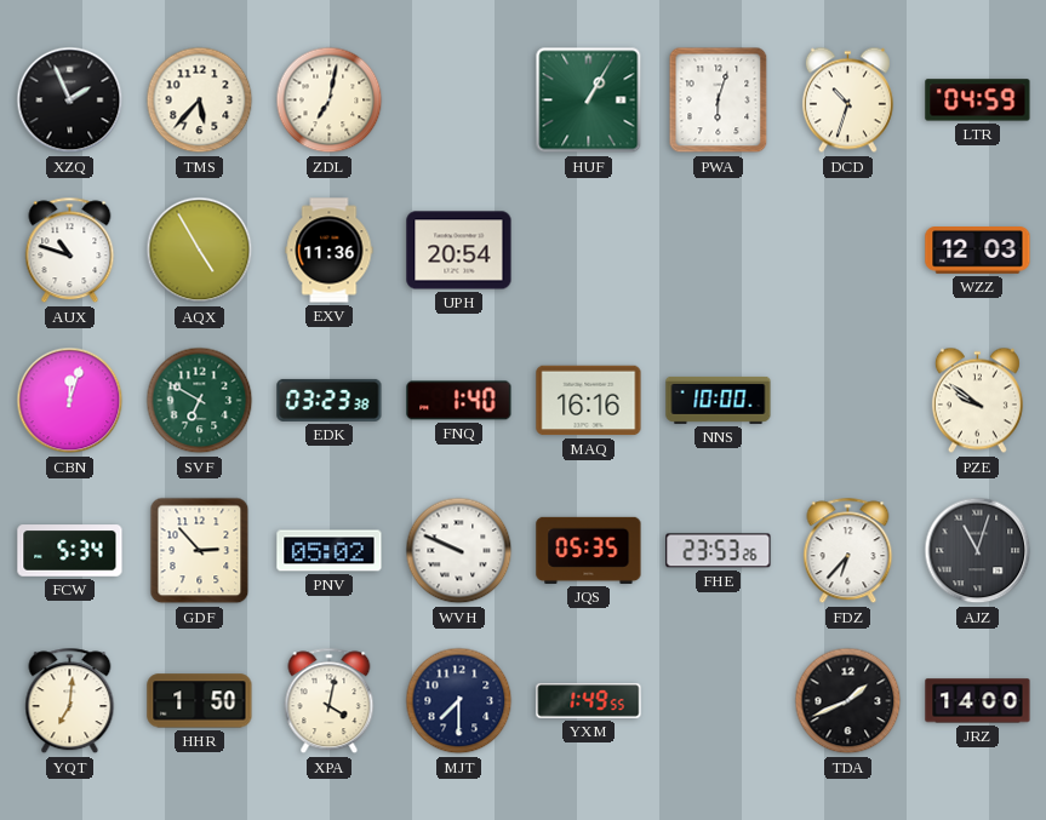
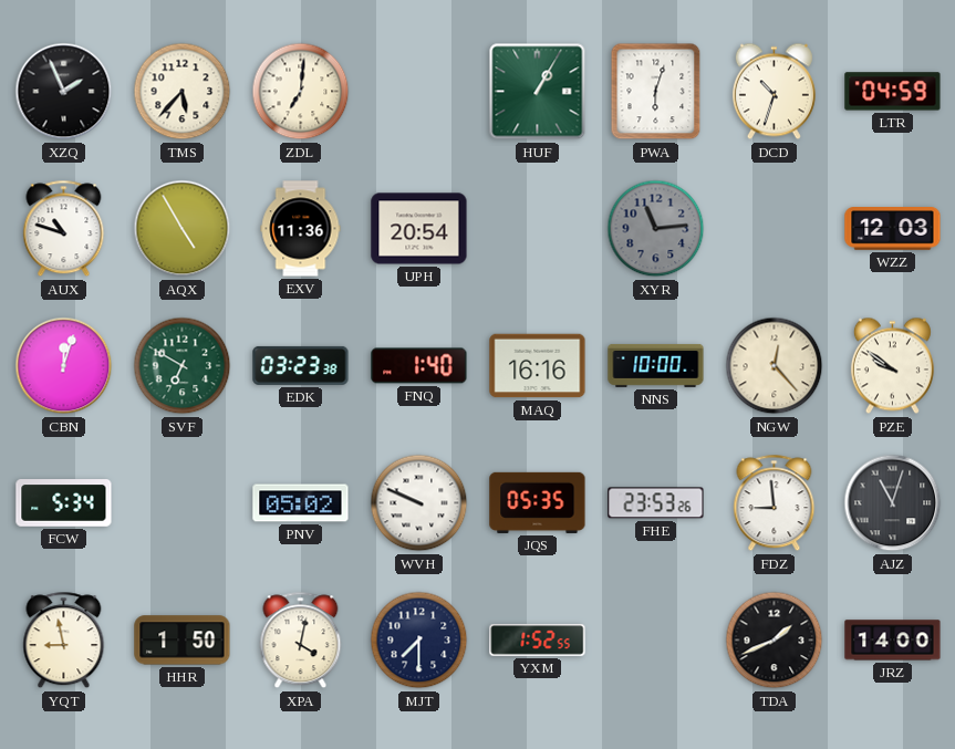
ZDL: 7:02 -> 7:01 (301, 92)
XYR: none -> 11:14 (656, 229)
NGW: none -> 12:23 (775, 366)
GDF: 2:53 -> none (200, 551)
FDZ: 6:37 -> 8:59 (775, 503)
YQT: 7:01 -> 8:58 (64, 641)
YXM: 1:49 -> 1:52 (538, 641)
